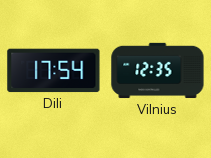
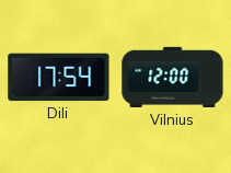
Vilnius: 12:35 -> 12:00 (173, 78)
